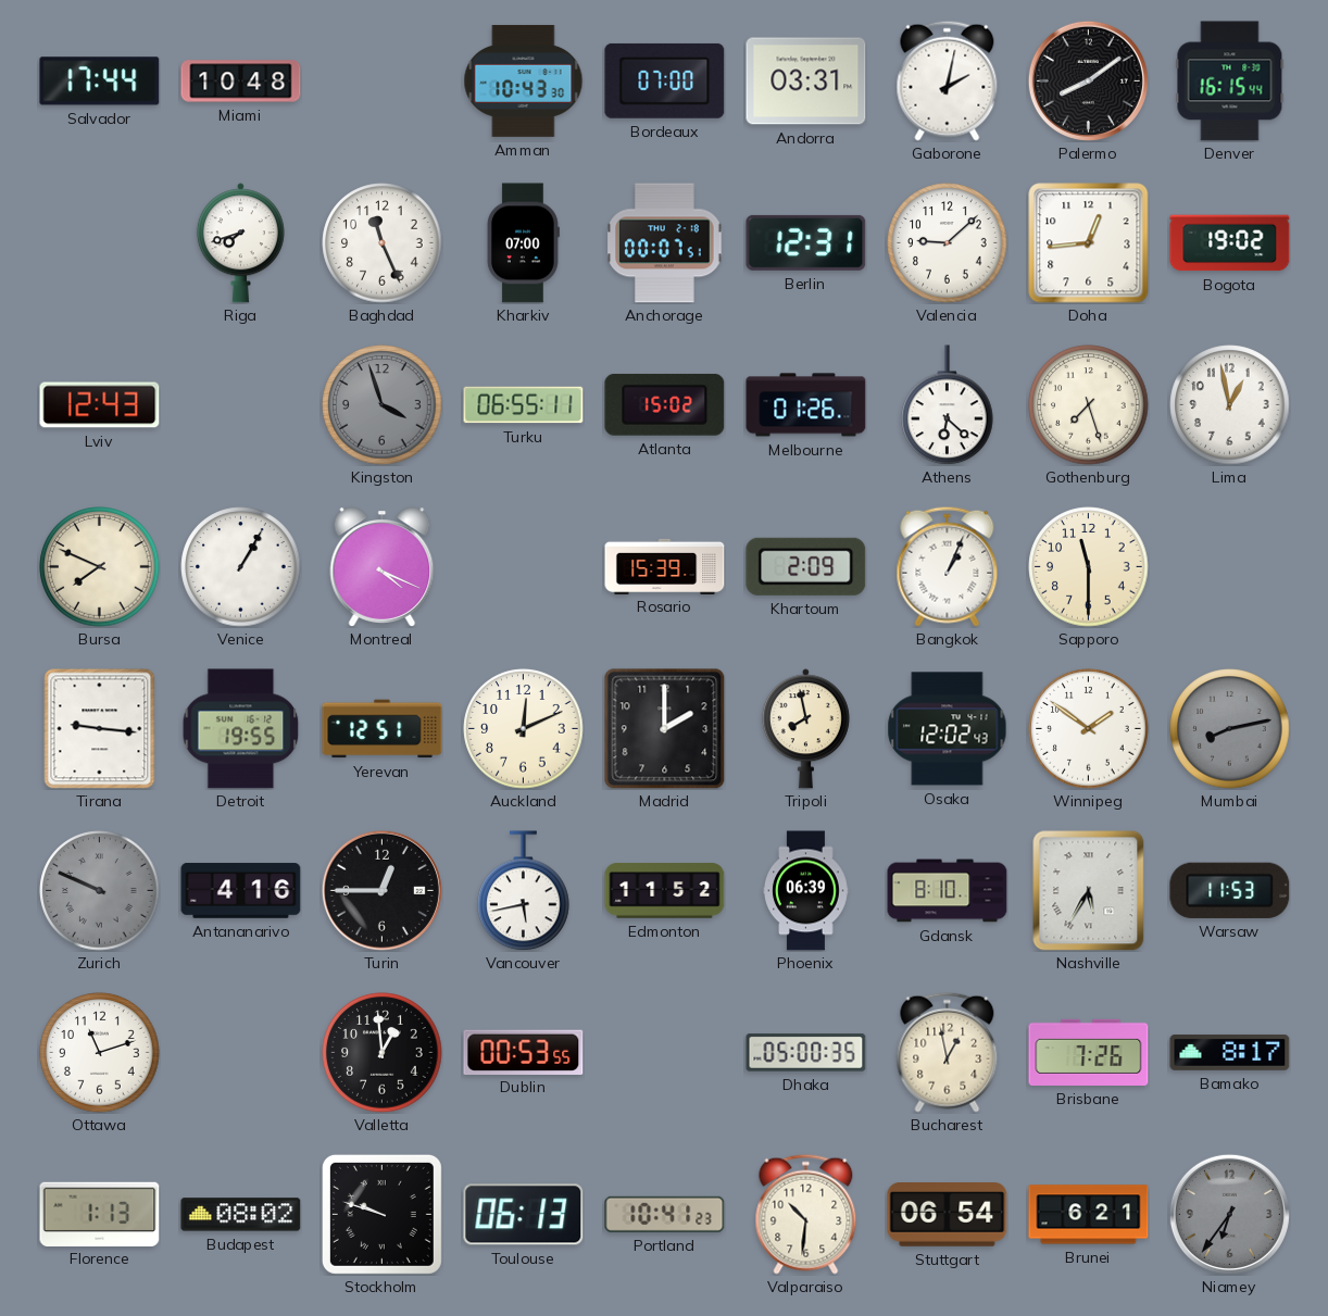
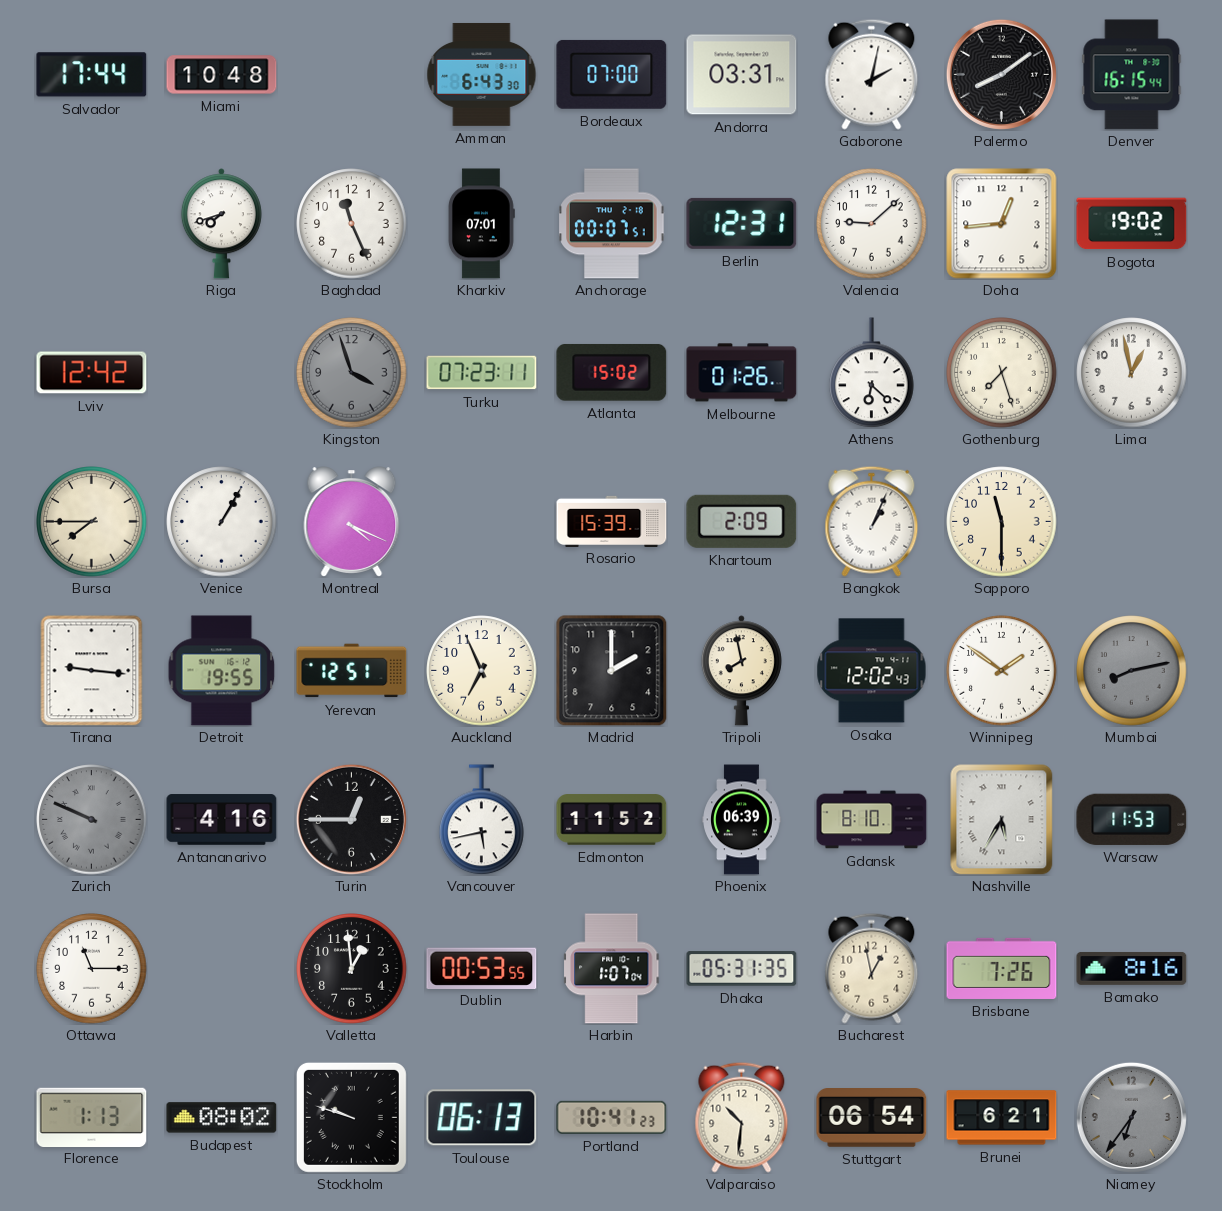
Amman: 10:43 -> 6:43 (482, 74)
Kharkiv: 07:00 -> 07:01 (481, 224)
Lviv: 12:43 -> 12:42 (92, 373)
Turku: 06:55 -> 07:23 (482, 373)
Bursa: 7:49 -> 7:45 (92, 522)
Auckland: 12:11 -> 6:56 (482, 671)
Ottawa: 11:12 -> 11:15 (92, 969)
Harbin: none -> 1:07 (612, 969)
Dhaka: 05:00 -> 05:31 (742, 969)
Bamako: 8:17 -> 8:16 (1132, 969)
